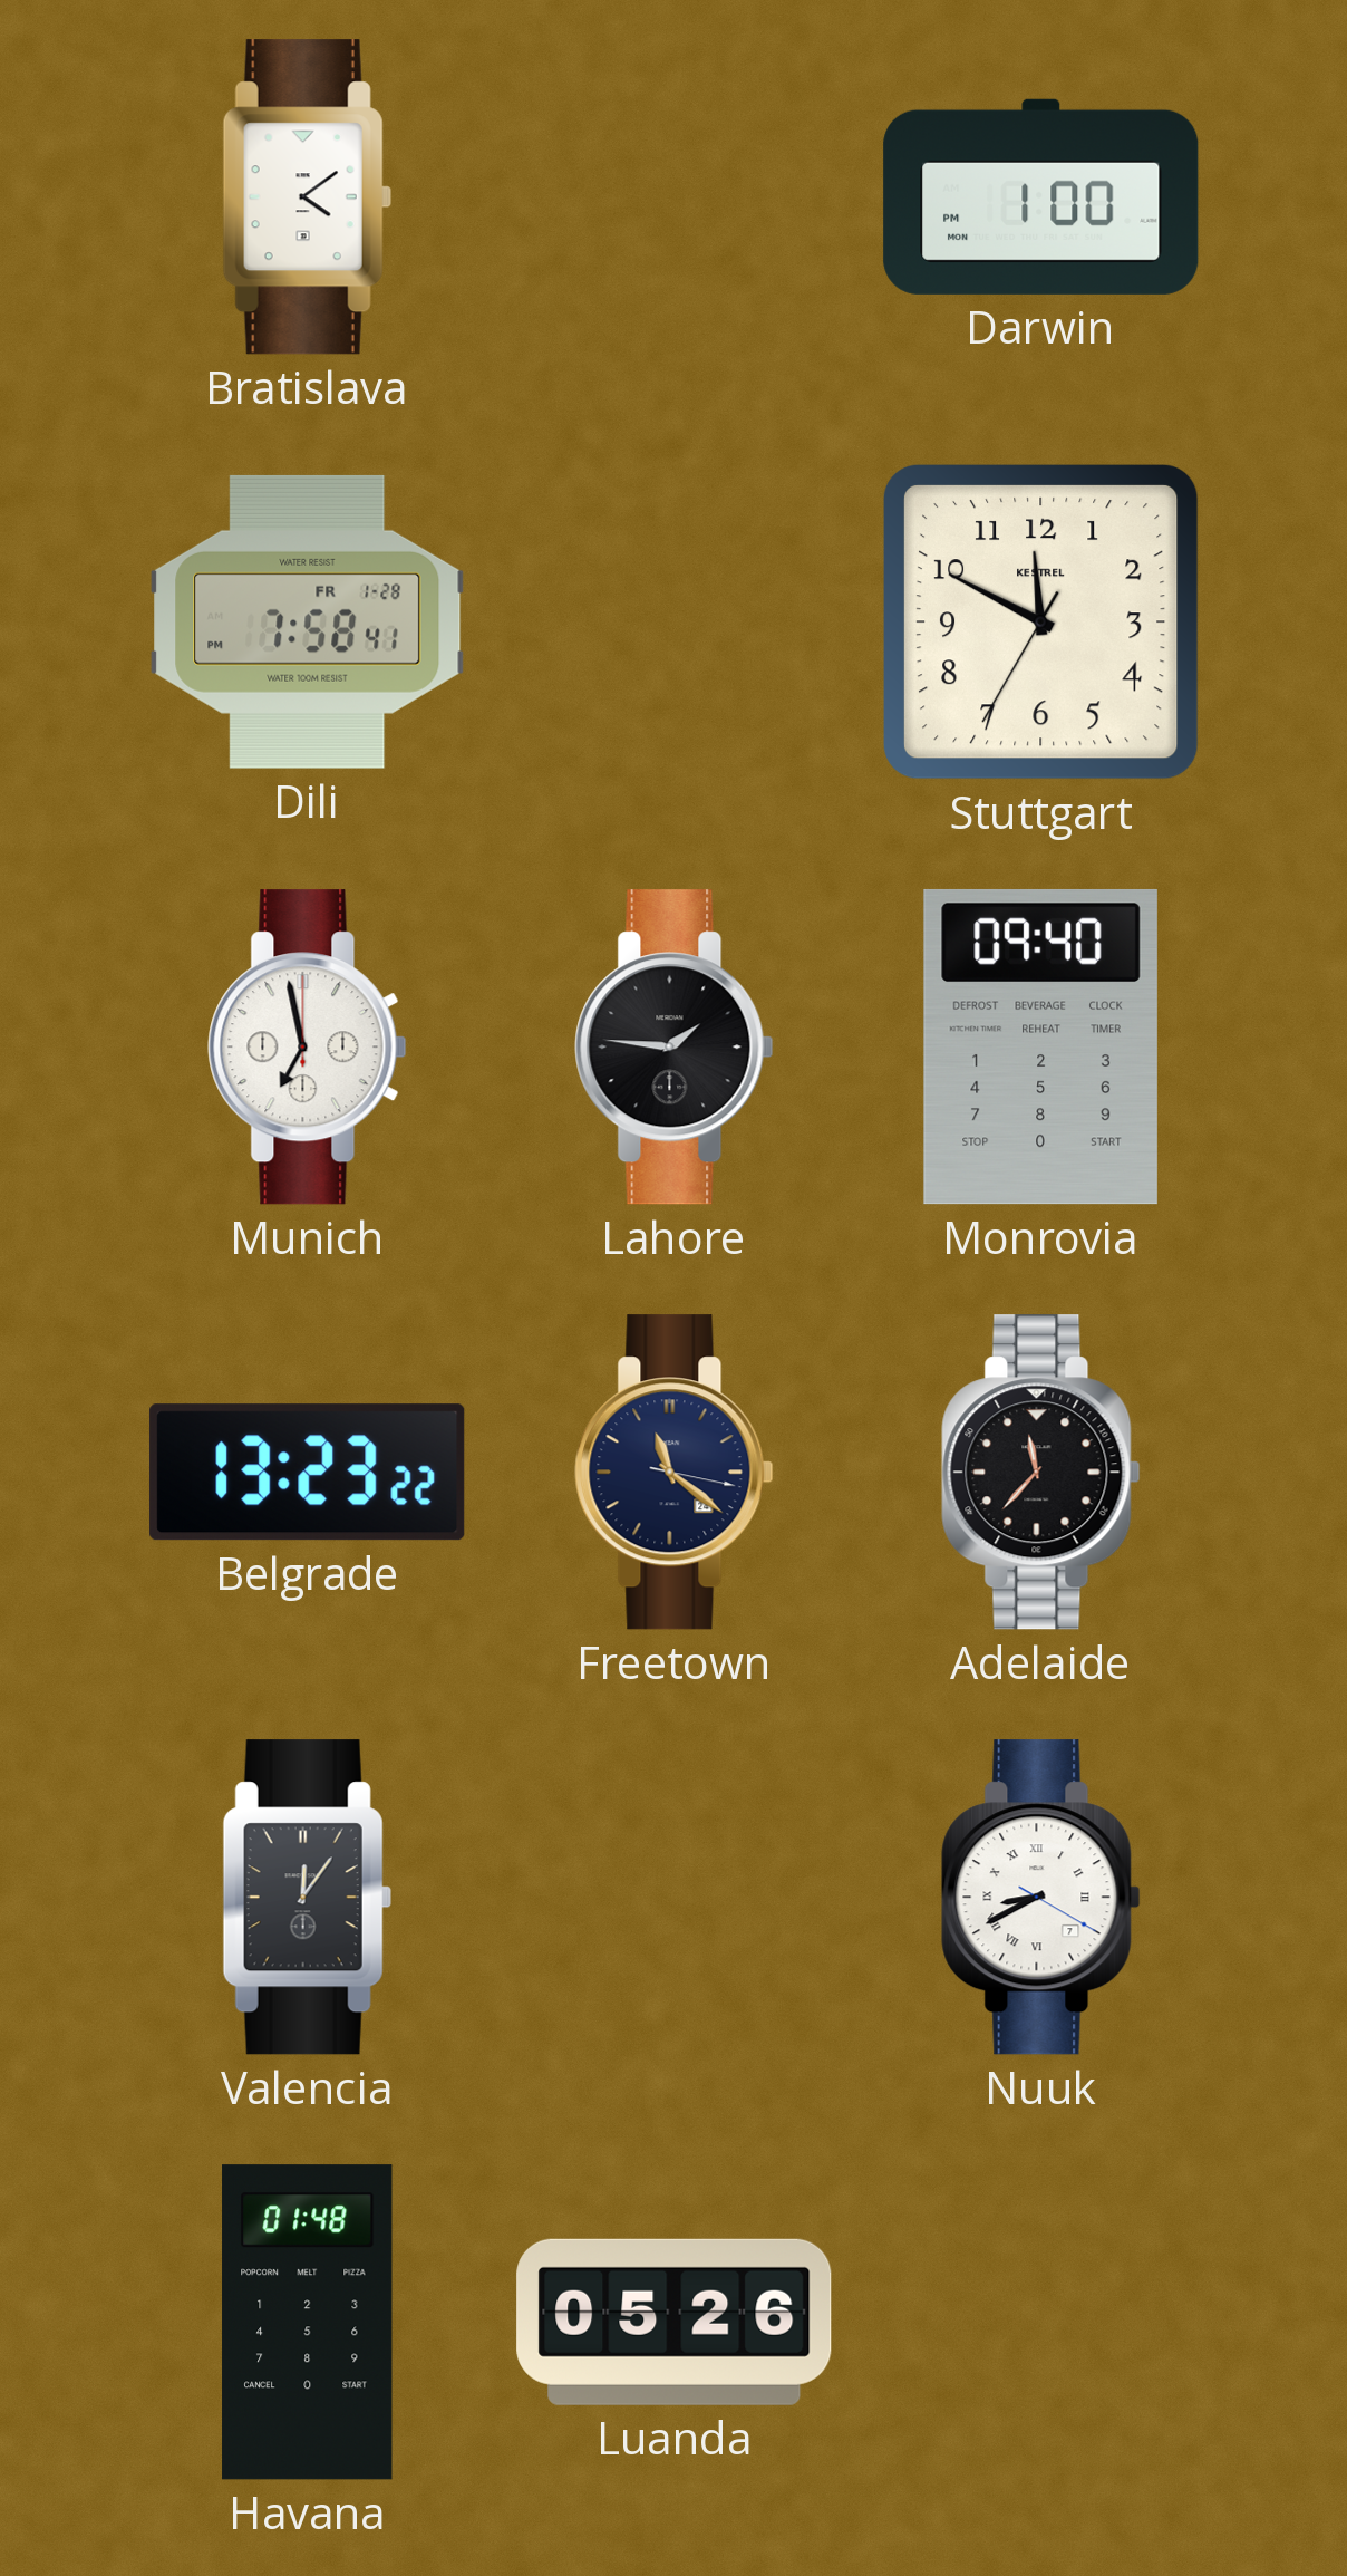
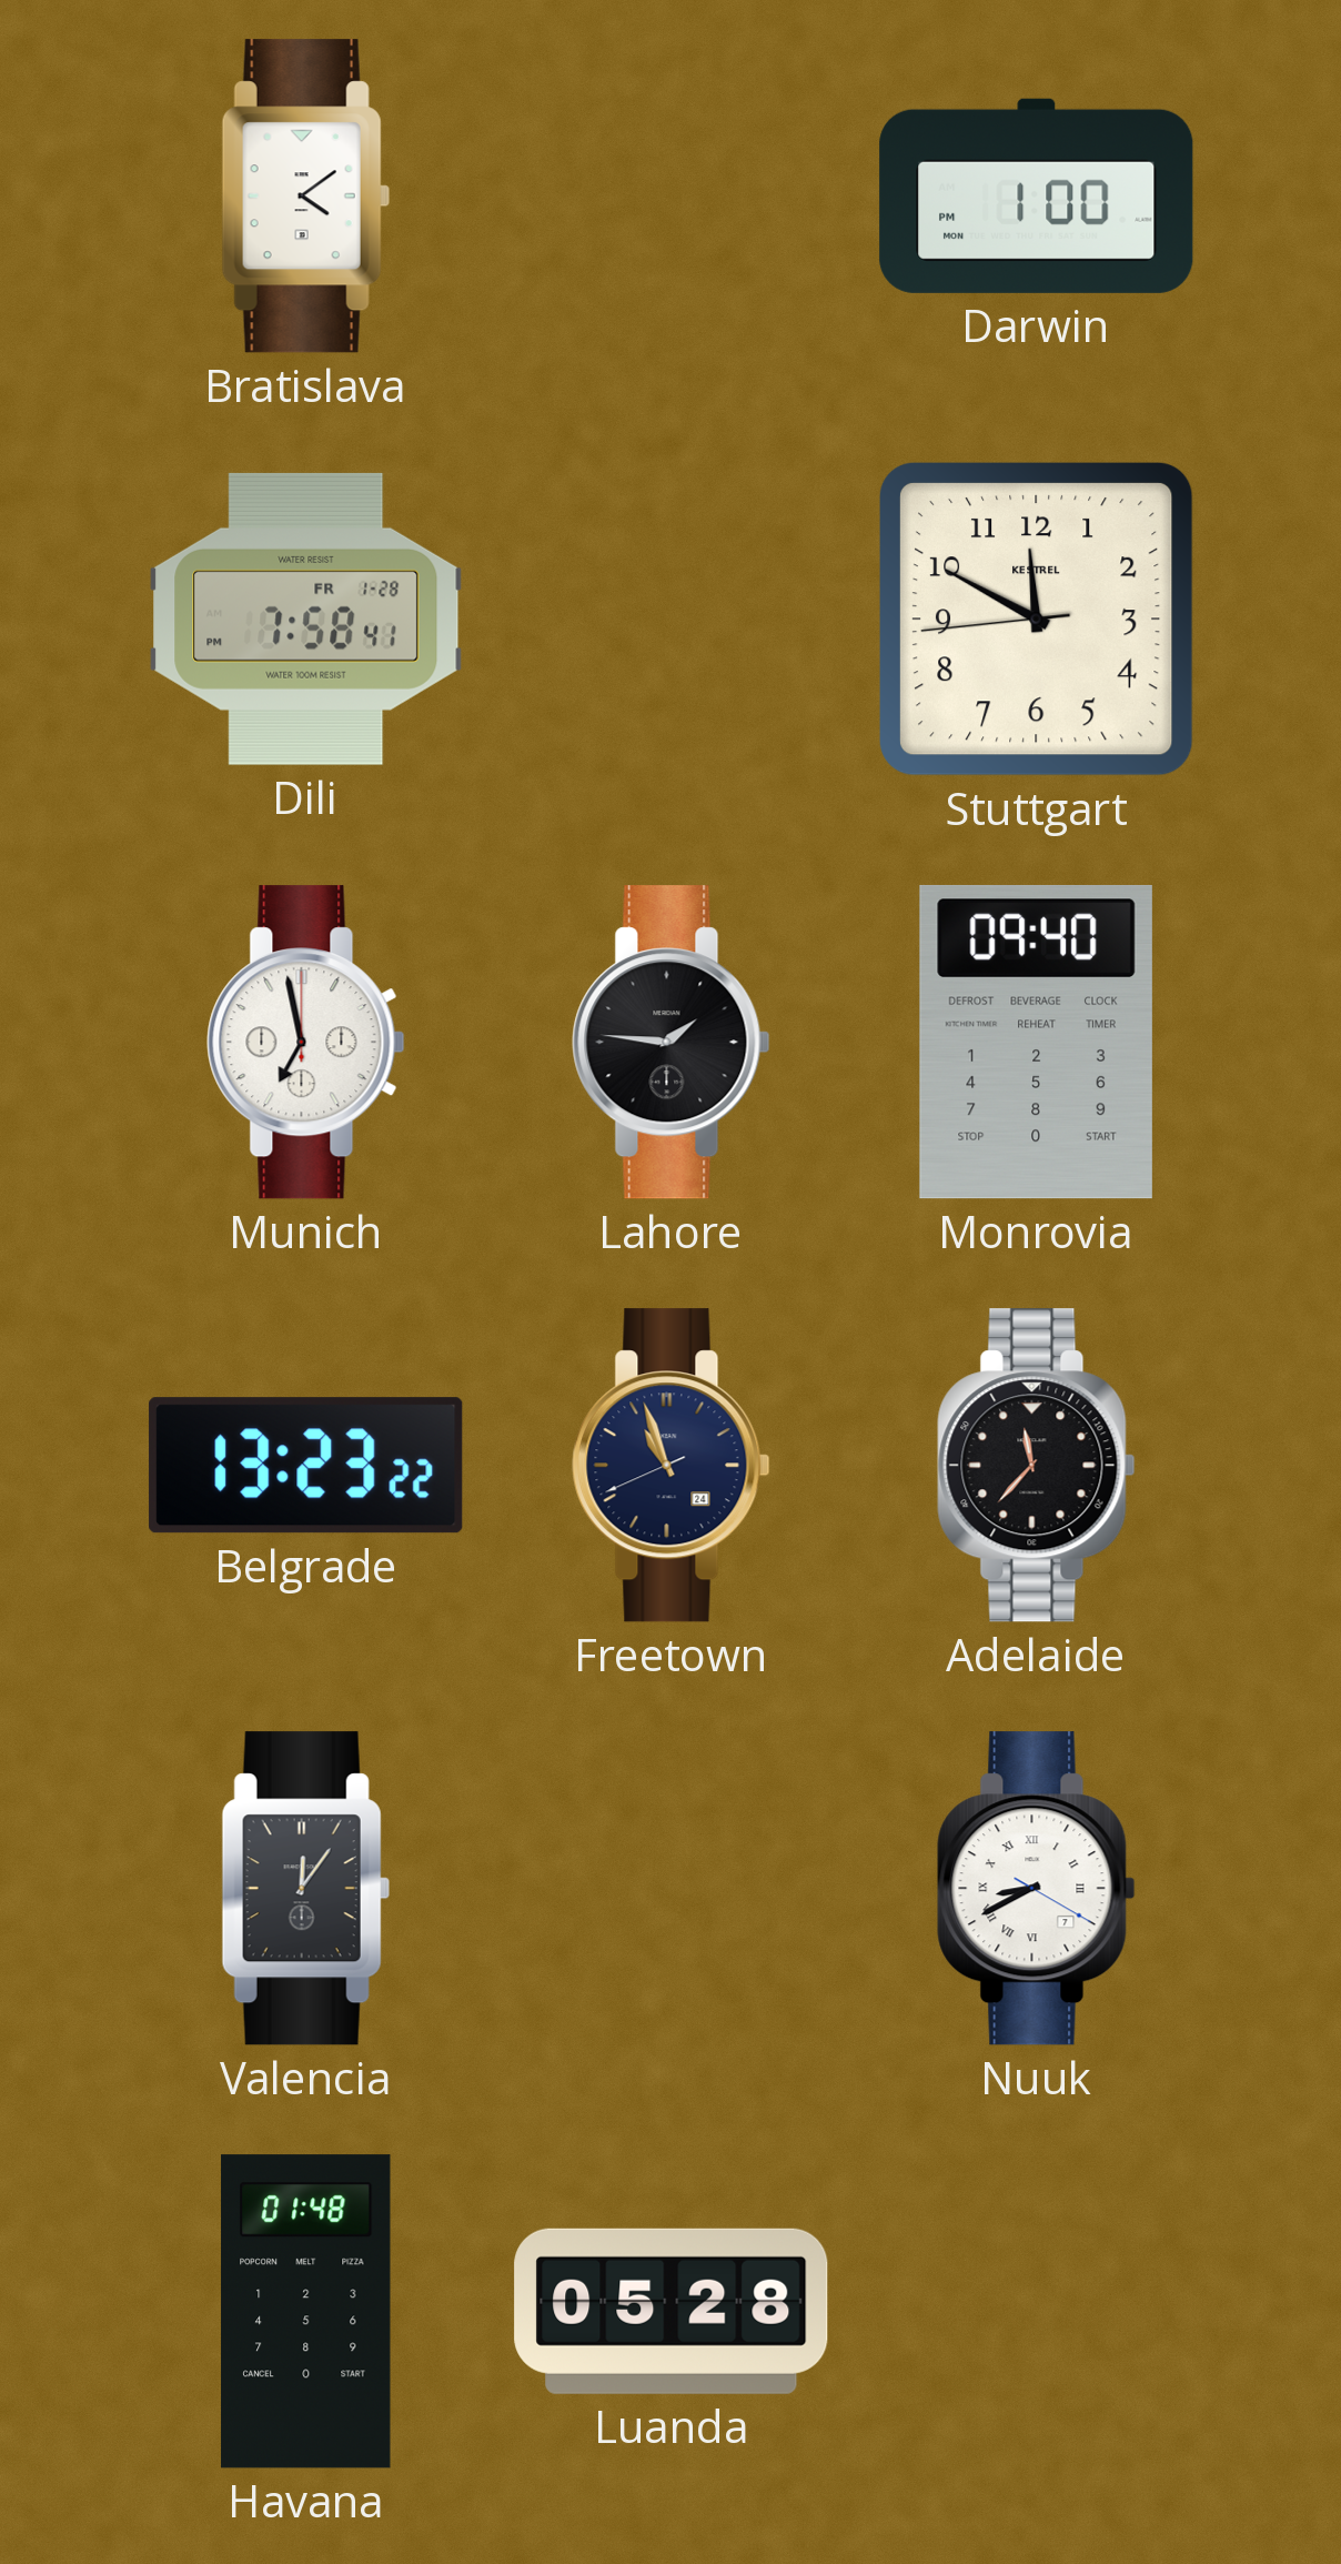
Stuttgart: 11:49:35 -> 11:49:44 (1037, 620)
Freetown: 11:21 -> 10:56 (672, 1466)
Luanda: 05:26 -> 05:28 (672, 2311)
